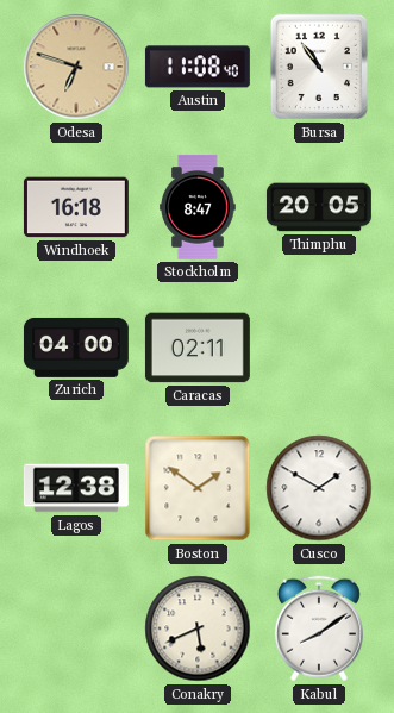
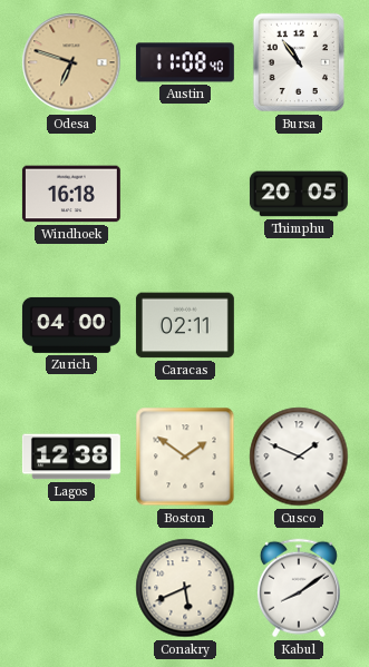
Stockholm: 8:47 -> none (198, 207)
Cusco: 1:50 -> 1:49 (299, 457)
